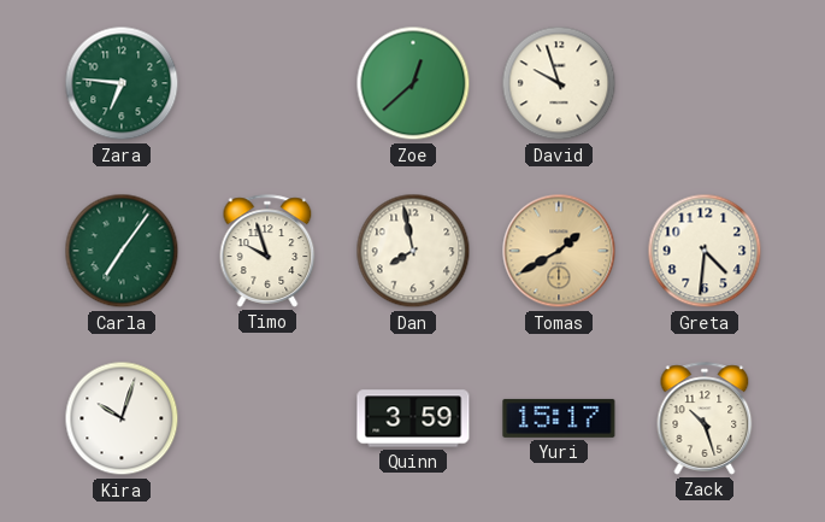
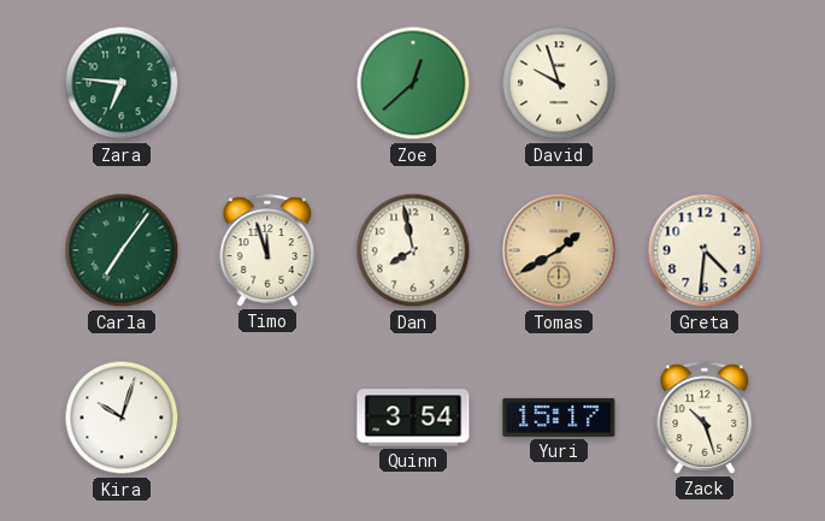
Timo: 9:57 -> 11:57 (267, 250)
Quinn: 3:59 -> 3:54 (413, 418)
